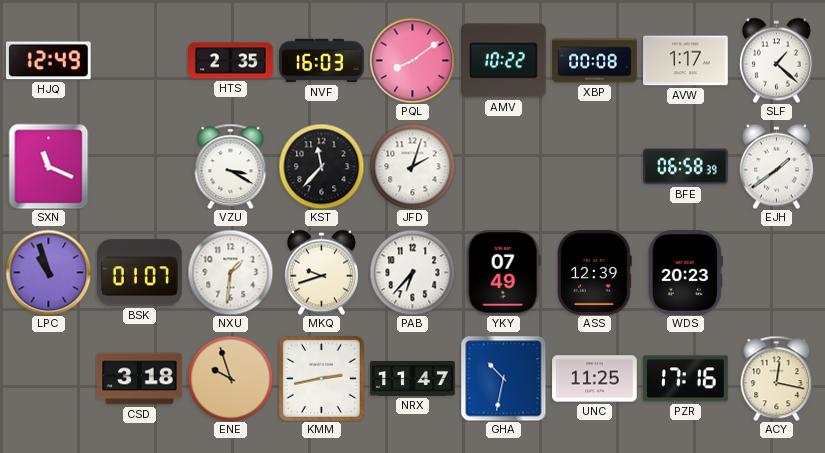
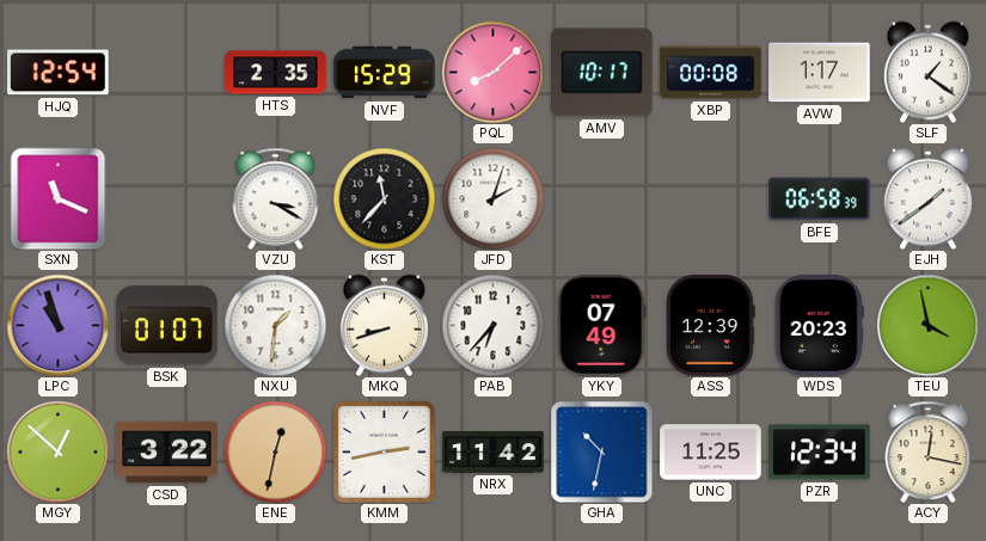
HJQ: 12:49 -> 12:54 (59, 73)
NVF: 16:03 -> 15:29 (385, 73)
PQL: 8:09 -> 8:08 (492, 72)
AMV: 10:22 -> 10:17 (602, 73)
SLF: 1:22 -> 1:21 (927, 72)
MKQ: 9:42 -> 8:42 (384, 325)
TEU: none -> 3:58 (927, 325)
MGY: none -> 12:52 (57, 451)
CSD: 3:18 -> 3:22 (167, 453)
ENE: 9:57 -> 12:32 (275, 451)
NRX: 11:47 -> 11:42 (494, 451)
PZR: 17:16 -> 12:34 (820, 453)
